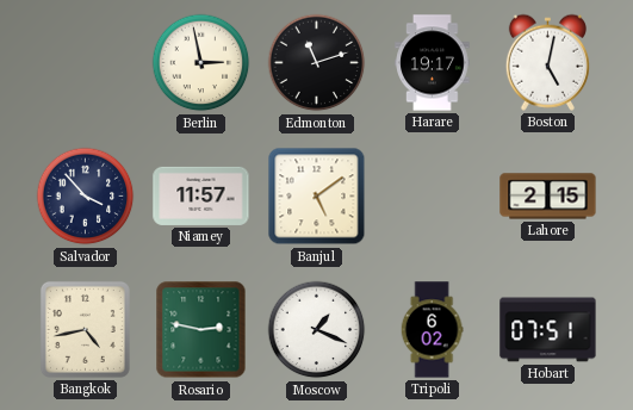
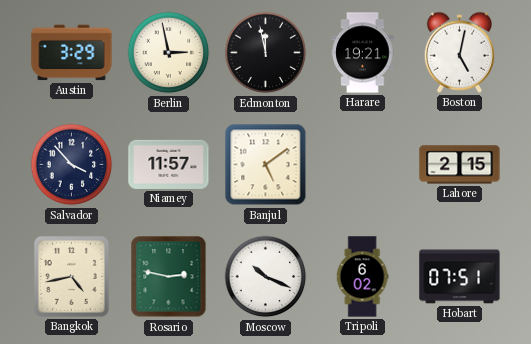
Austin: none -> 3:29 (72, 53)
Edmonton: 11:12 -> 11:58 (266, 53)
Harare: 19:17 -> 19:21 (363, 53)
Moscow: 1:19 -> 10:19 (266, 277)
